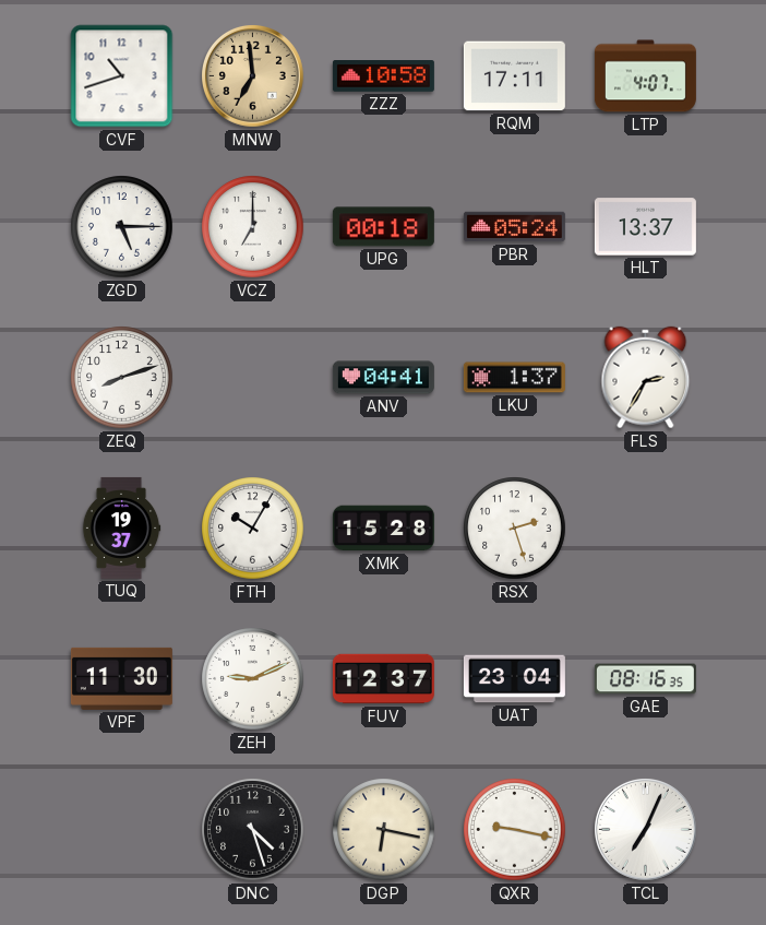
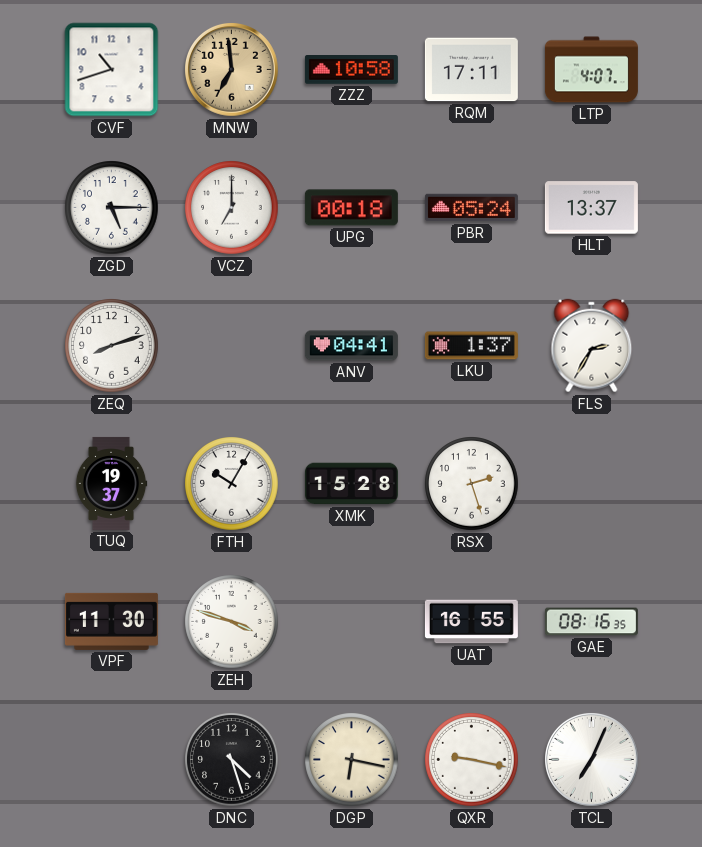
ZEH: 9:11 -> 3:48 (232, 622)
FUV: 12:37 -> none (383, 679)
UAT: 23:04 -> 16:55 (471, 622)
